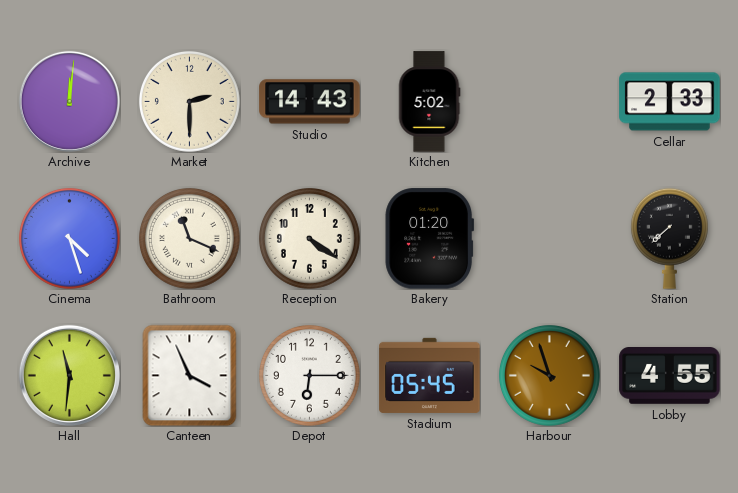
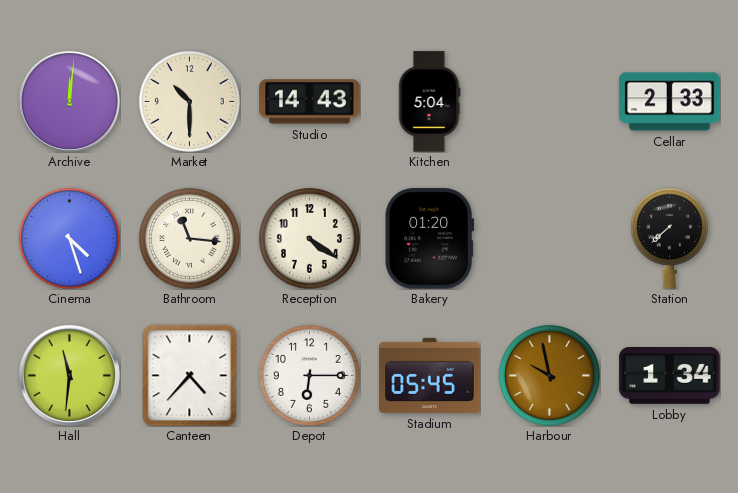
Market: 2:30 -> 10:30 (189, 101)
Kitchen: 5:02 -> 5:04 (429, 102)
Bathroom: 11:19 -> 11:16 (189, 238)
Canteen: 3:56 -> 4:37 (190, 375)
Harbour: 9:57 -> 9:58 (549, 375)
Lobby: 4:55 -> 1:34 (670, 376)
